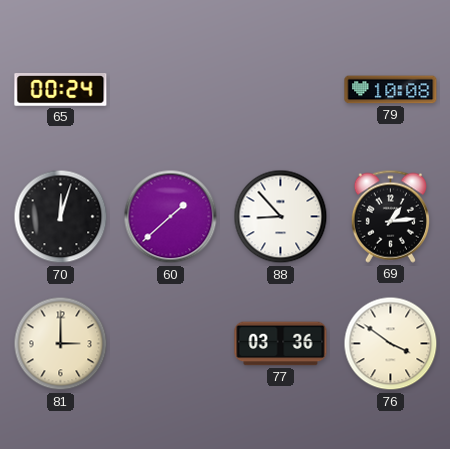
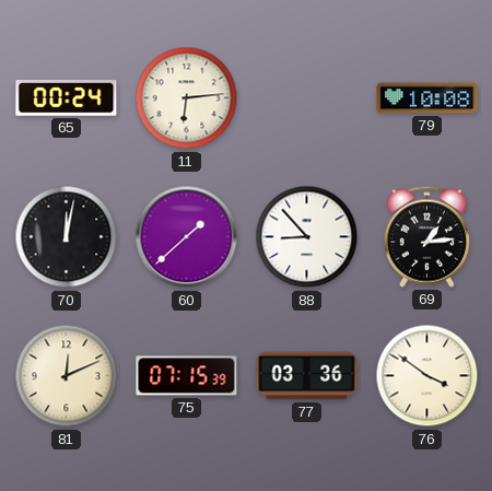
11: none -> 6:14 (187, 98)
70: 12:03 -> 12:02 (67, 237)
81: 3:00 -> 12:11 (67, 376)
75: none -> 07:15 (187, 376)
